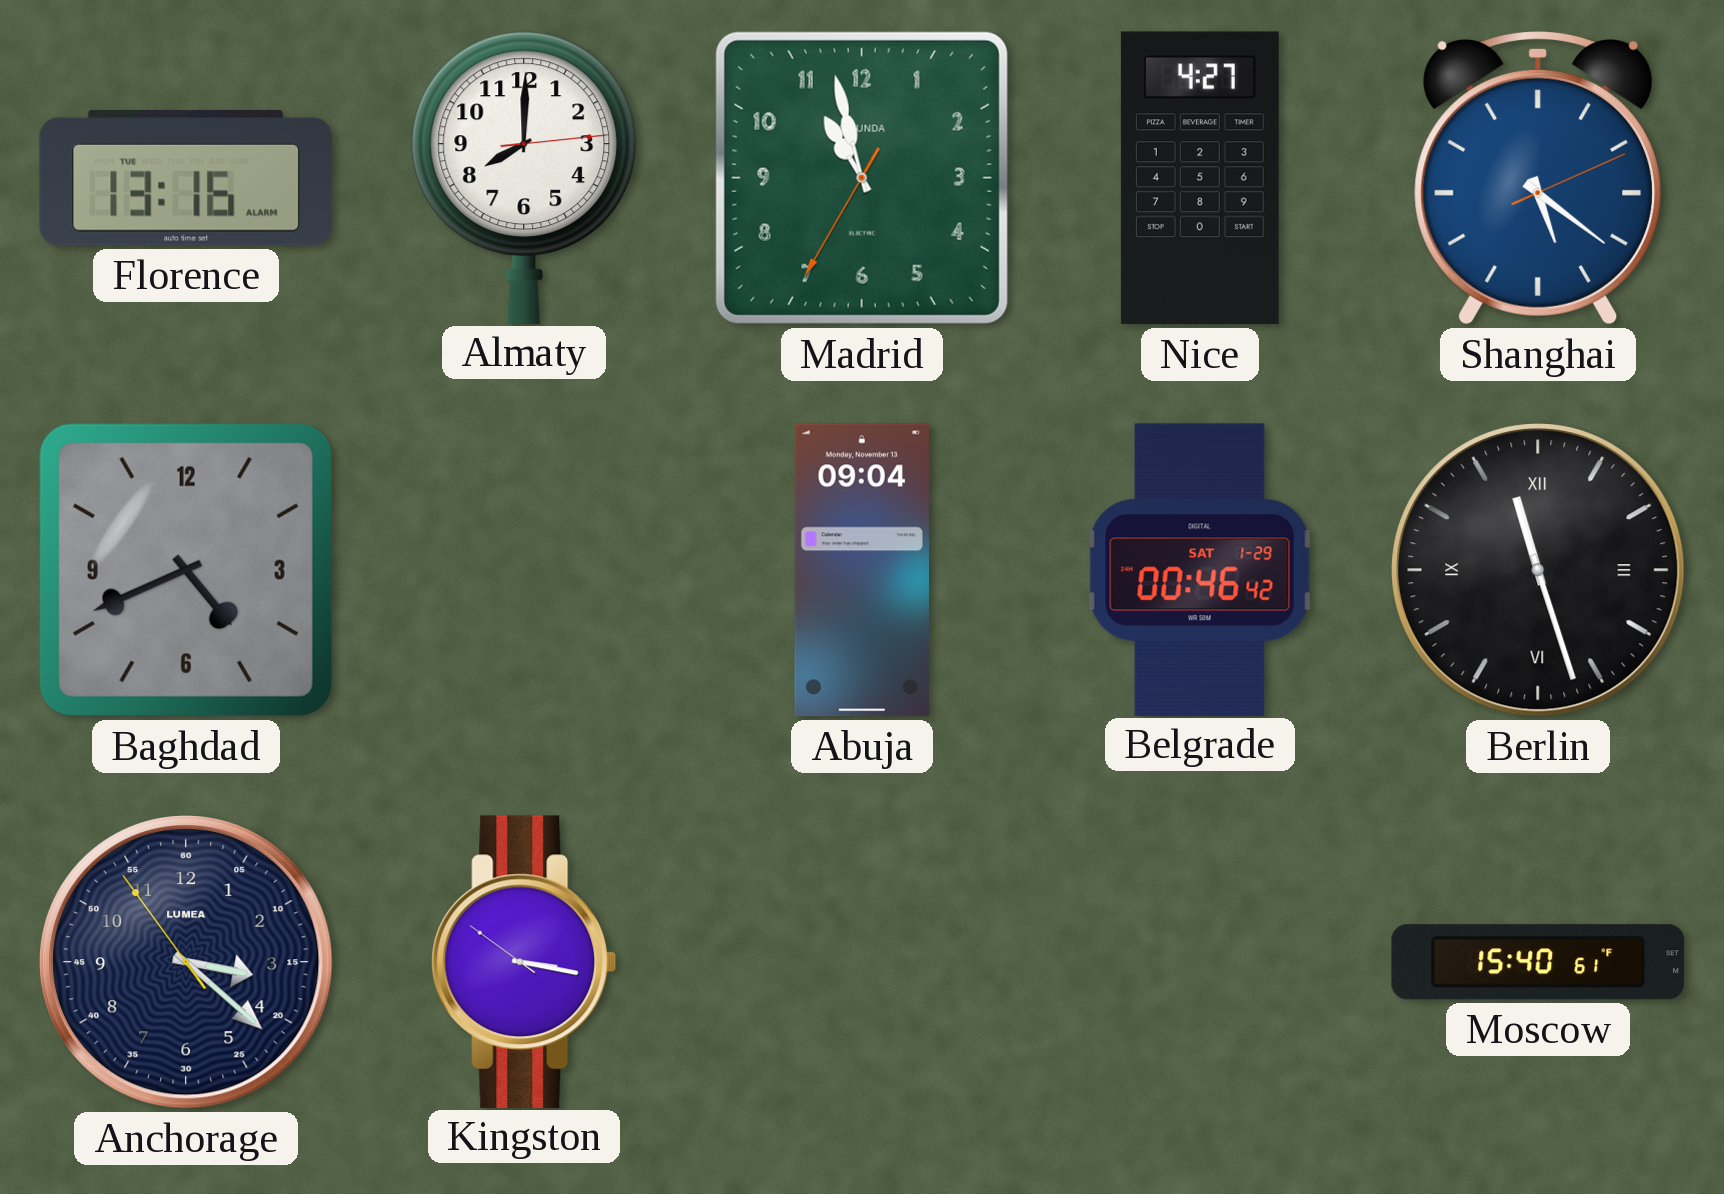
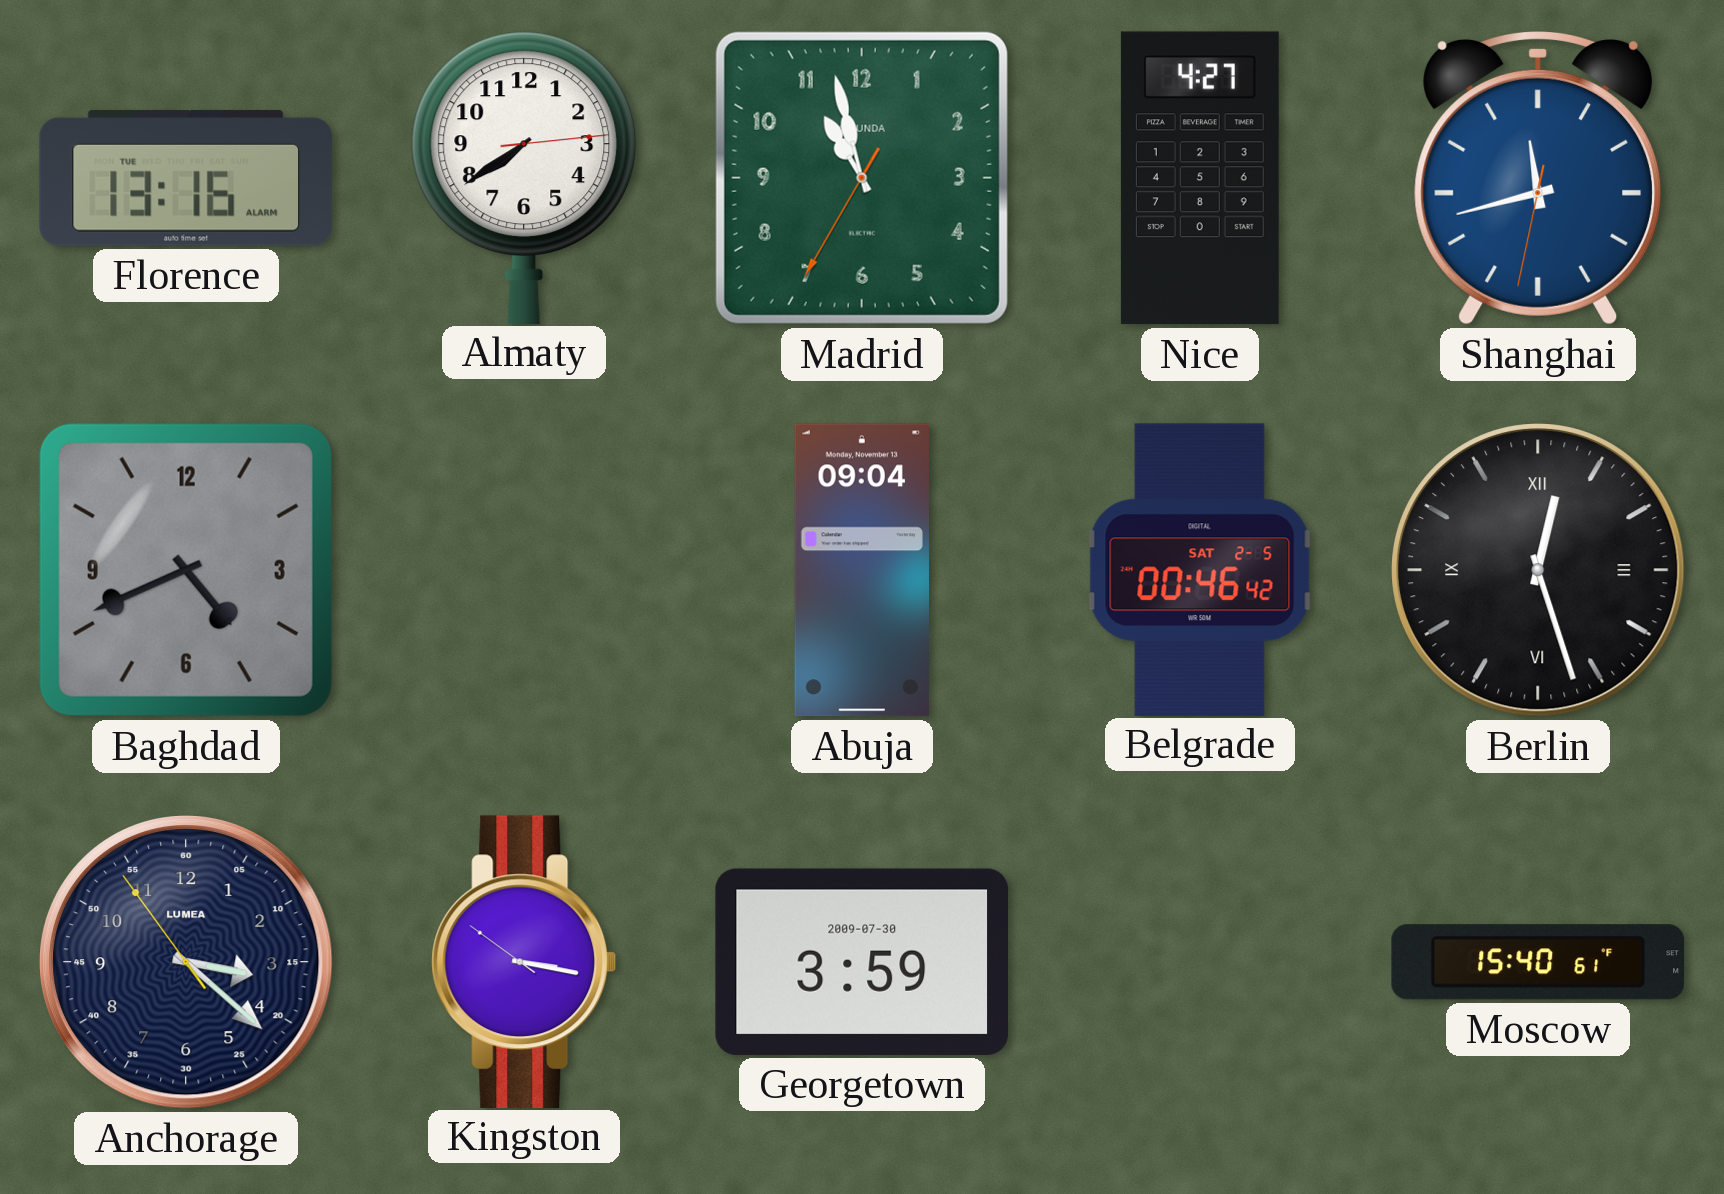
Almaty: 8:00 -> 7:39 (524, 177)
Shanghai: 5:21 -> 11:42 (1538, 178)
Belgrade date: SAT 1-29 -> SAT 2-5 (1200, 569)
Berlin: 11:27 -> 12:27 (1539, 571)
Georgetown: none -> 3:59 (861, 962)
